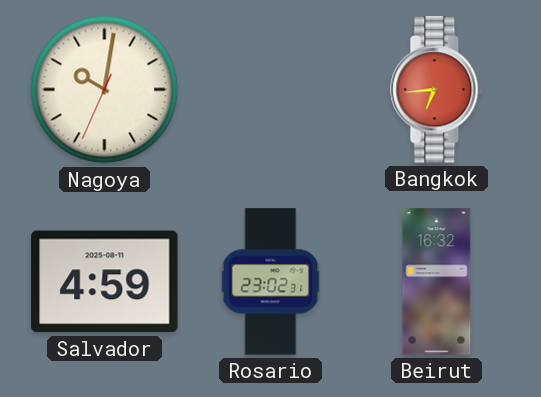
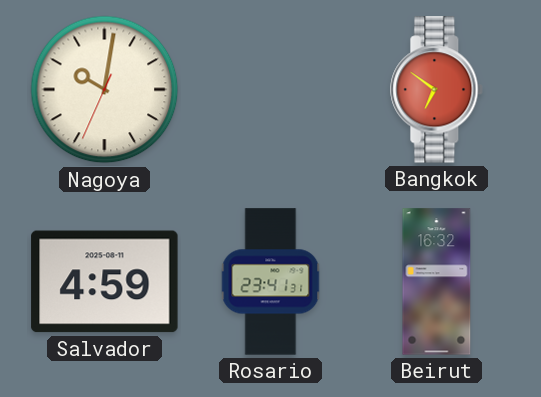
Bangkok: 6:44 -> 6:51 (437, 90)
Rosario: 23:02 -> 23:41 (271, 282)
